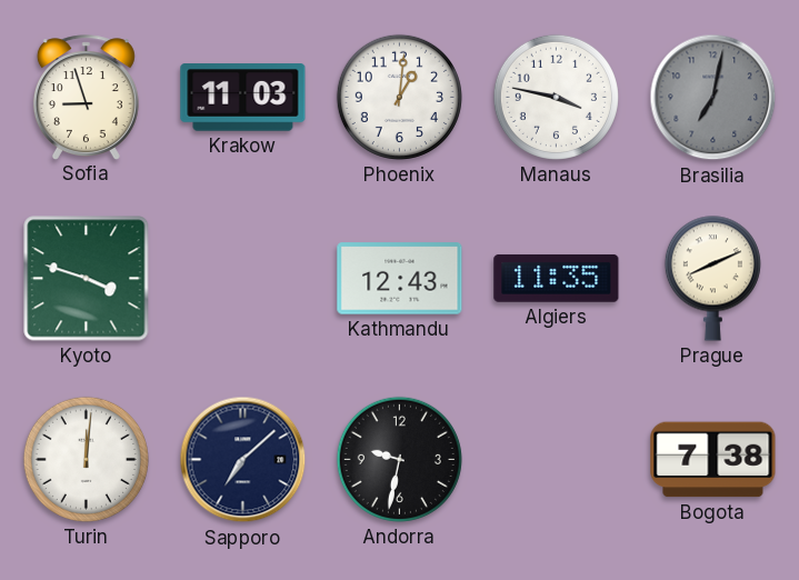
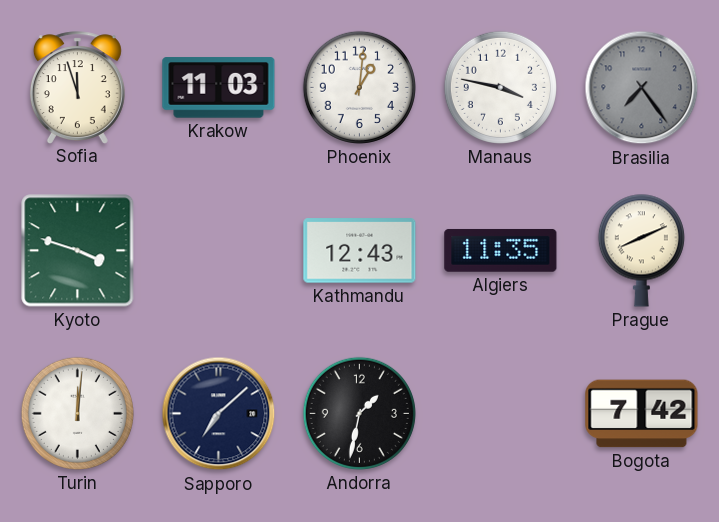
Sofia: 8:57 -> 11:57 (77, 87)
Brasilia: 7:02 -> 7:24 (642, 88)
Andorra: 9:32 -> 1:32 (359, 413)
Bogota: 7:38 -> 7:42 (642, 414)
